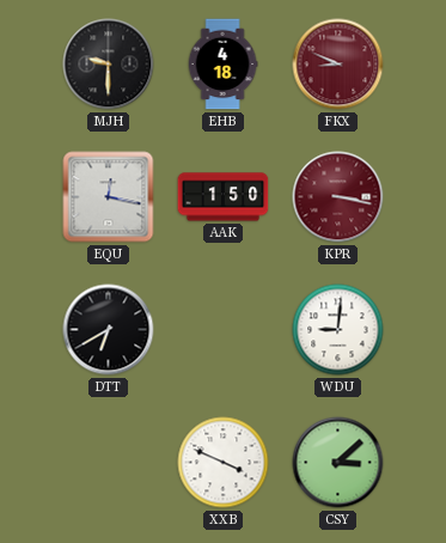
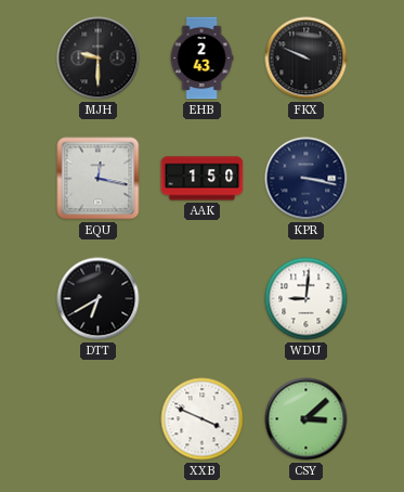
EHB: 4:18 -> 2:43 (201, 59)
FKX: 8:49 -> 9:49 (307, 59)
FKX dial: burgundy -> black (307, 59)
KPR dial: burgundy -> navy (307, 179)
